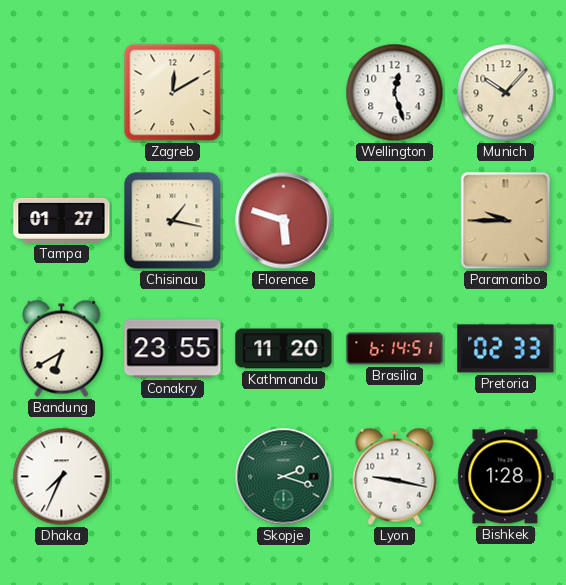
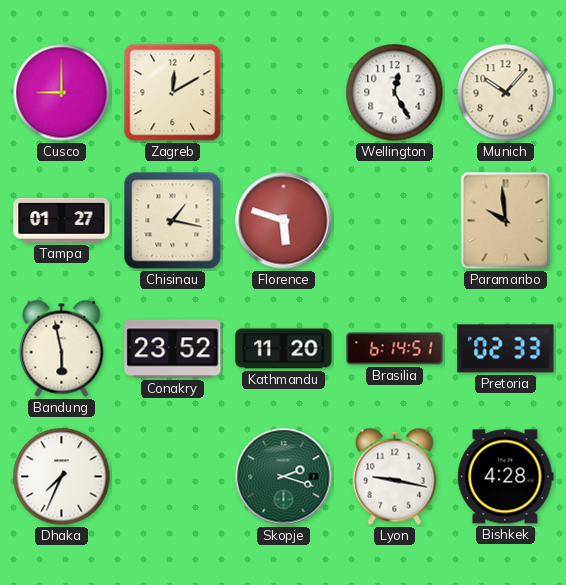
Cusco: none -> 9:00 (62, 93)
Wellington: 12:27 -> 12:25 (395, 93)
Paramaribo: 9:45 -> 9:59 (506, 221)
Bandung: 6:40 -> 5:58 (62, 348)
Conakry: 23:55 -> 23:52 (173, 349)
Bishkek: 1:28 -> 4:28 (506, 477)
